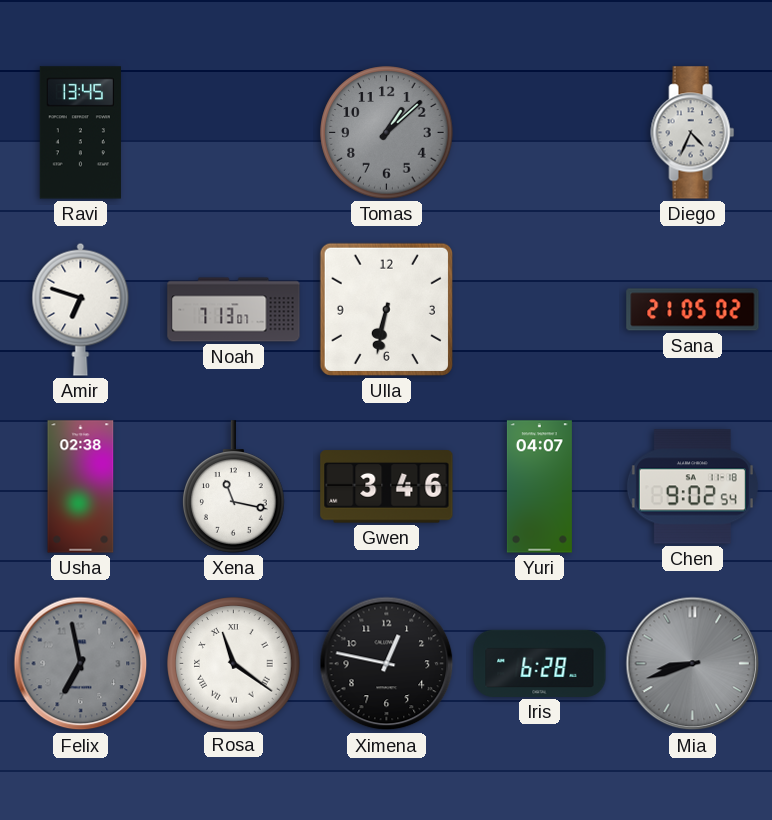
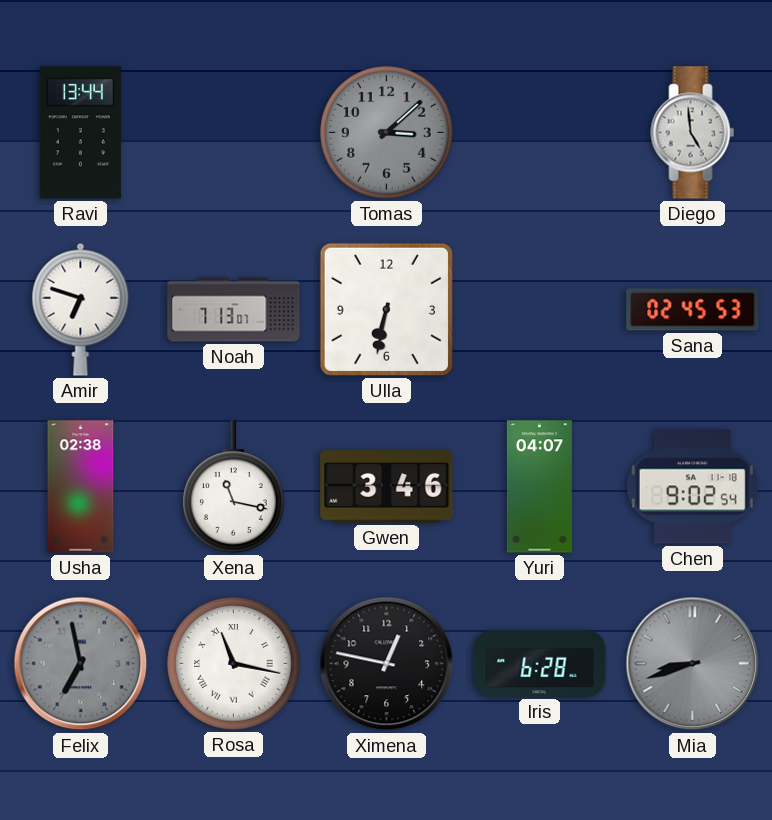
Ravi: 13:45 -> 13:44 (80, 133)
Tomas: 1:08 -> 3:08 (387, 133)
Diego: 4:34 -> 4:59 (693, 133)
Sana: 21:05 -> 02:45 (693, 310)
Rosa: 11:21 -> 11:17 (234, 664)
